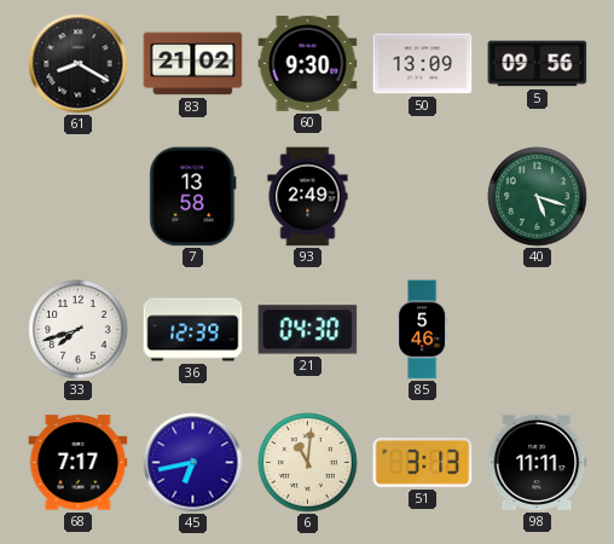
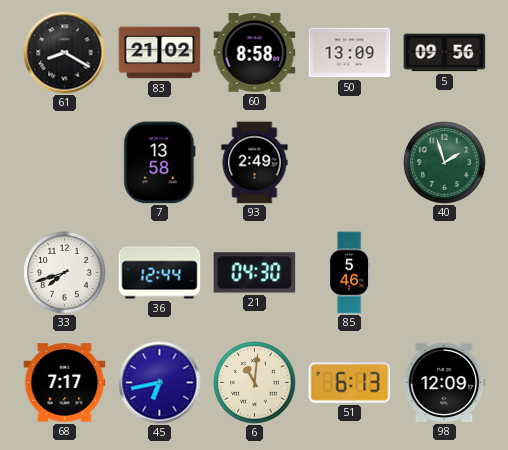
60: 9:30 -> 8:58 (255, 53)
40: 5:18 -> 1:57 (445, 163)
36: 12:39 -> 12:44 (160, 273)
51: 3:13 -> 6:13 (350, 383)
98: 11:11 -> 12:09 (445, 382)
